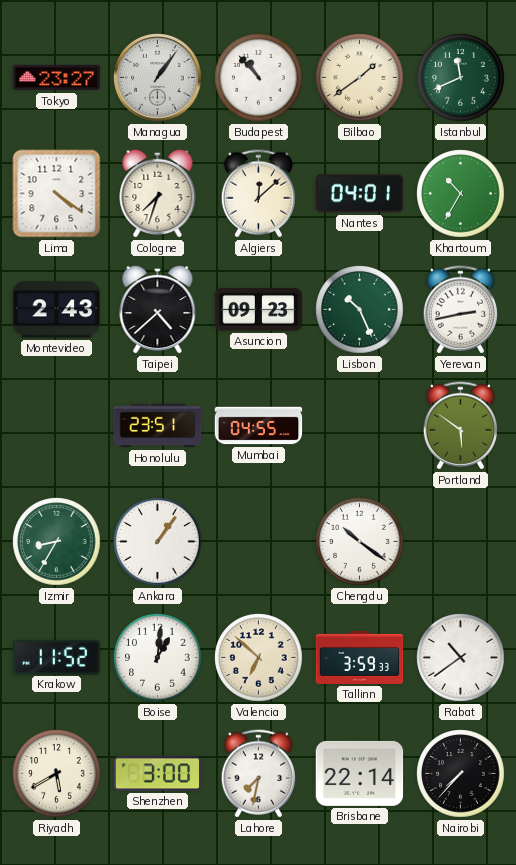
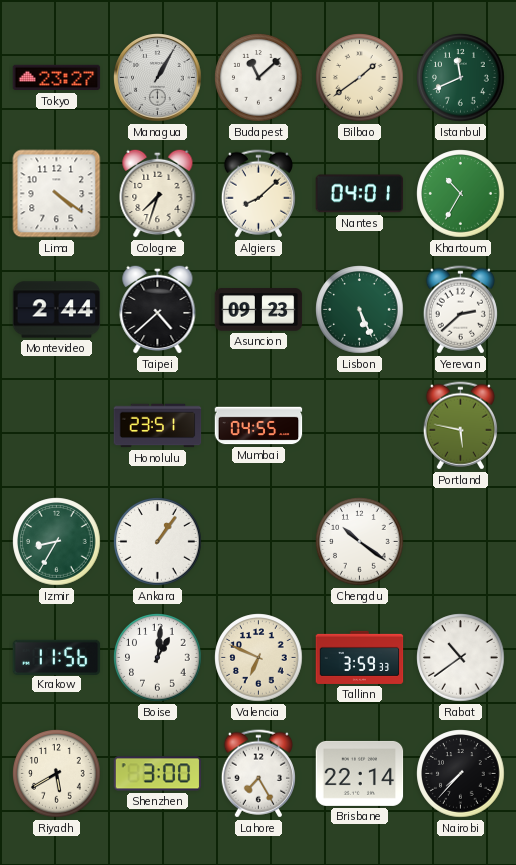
Managua: 1:06 -> 1:05 (158, 78)
Budapest: 10:53 -> 11:08 (259, 78)
Algiers: 12:08 -> 8:08 (258, 194)
Montevideo: 2:43 -> 2:44 (57, 310)
Lisbon: 10:26 -> 5:26 (360, 310)
Yerevan: 2:43 -> 2:38 (460, 310)
Portland: 5:51 -> 5:47 (460, 426)
Krakow: 11:52 -> 11:56 (57, 657)
Valencia: 6:52 -> 6:49 (259, 658)
Lahore: 7:32 -> 7:25 (258, 774)
